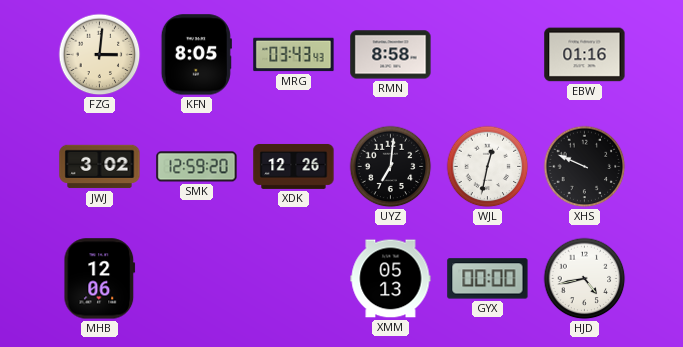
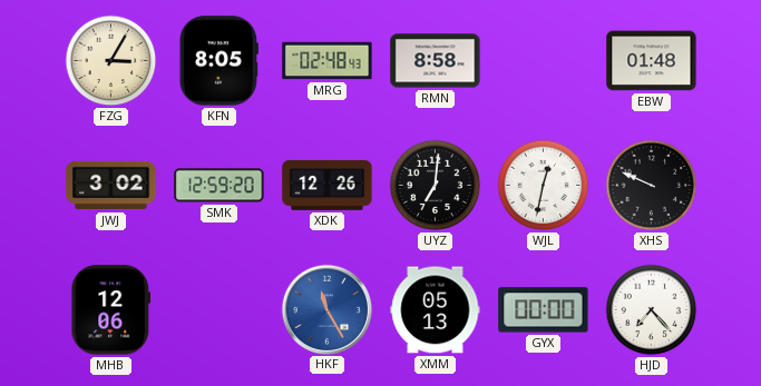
FZG: 3:01 -> 3:05 (111, 61)
MRG: 03:43 -> 02:48 (328, 61)
EBW: 01:16 -> 01:48 (652, 61)
HKF: none -> 11:25 (326, 309)
HJD: 4:43 -> 7:23 (652, 310)
